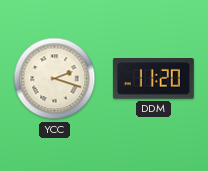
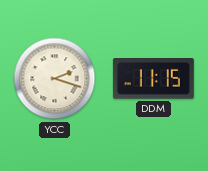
DDM: 11:20 -> 11:15 (153, 79)
